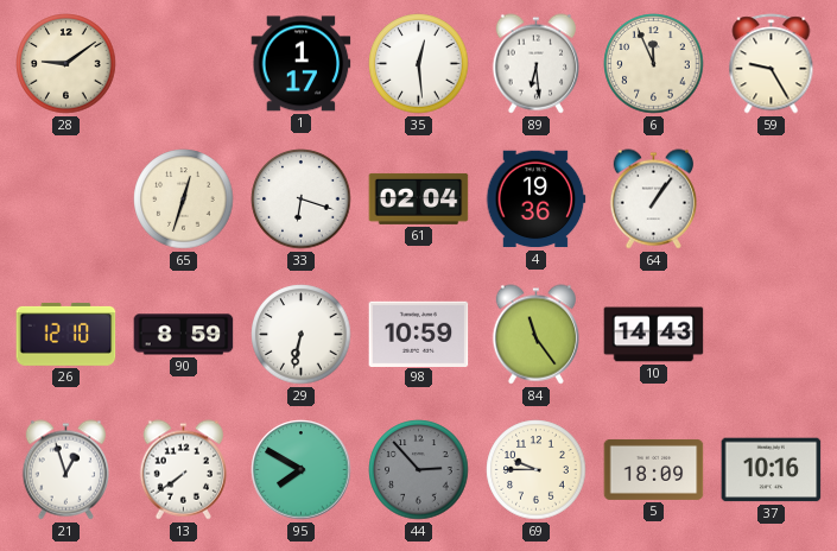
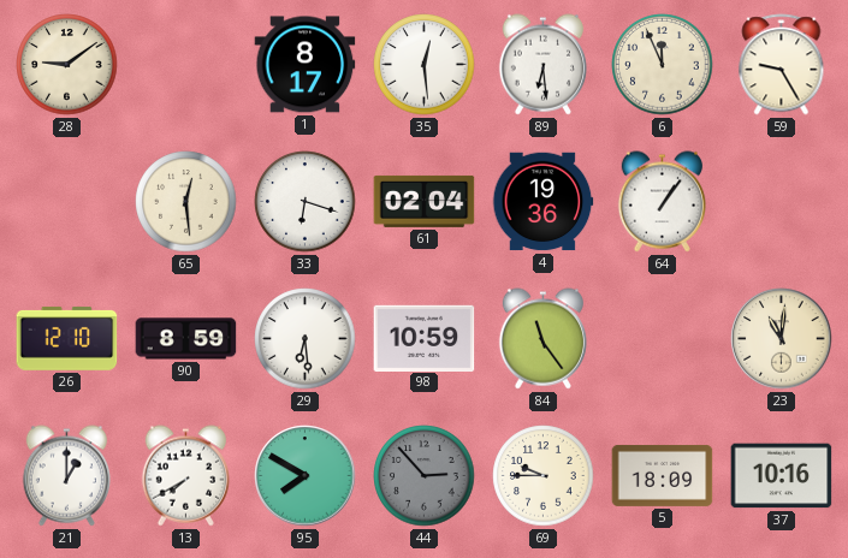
1: 1:17 -> 8:17 (306, 65)
65: 12:33 -> 12:29 (186, 202)
29: 6:32 -> 6:29 (306, 339)
10: 14:43 -> none (654, 335)
23: none -> 11:01 (782, 339)
21: 12:57 -> 1:00 (66, 476)
13: 7:39 -> 7:40 (185, 476)
